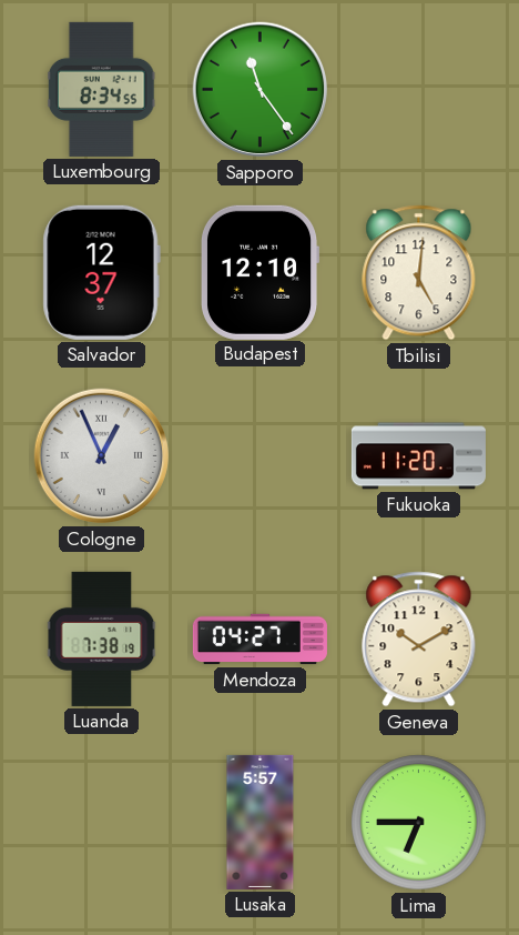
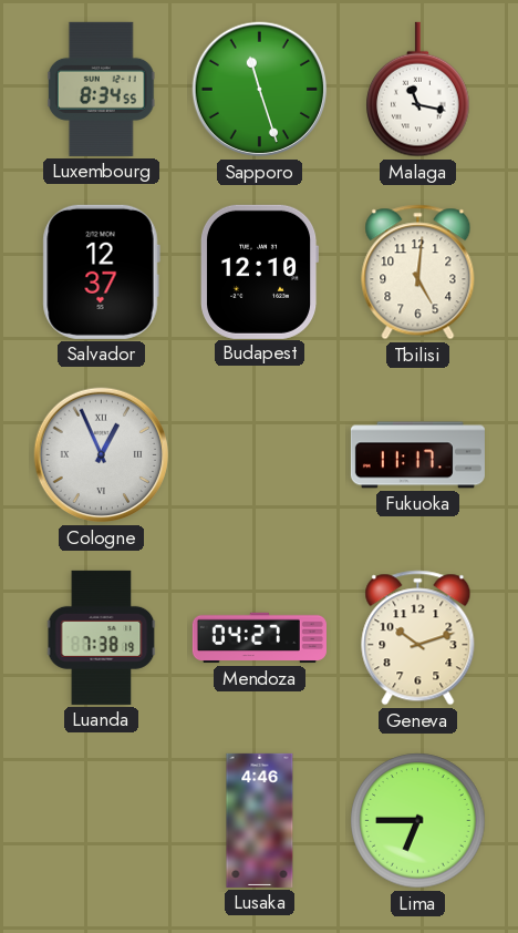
Sapporo: 11:24 -> 11:27 (260, 90)
Malaga: none -> 11:17 (418, 90)
Fukuoka: 11:20 -> 11:17 (417, 455)
Geneva: 10:10 -> 10:12 (418, 638)
Lusaka: 5:57 -> 4:46 (260, 820)
